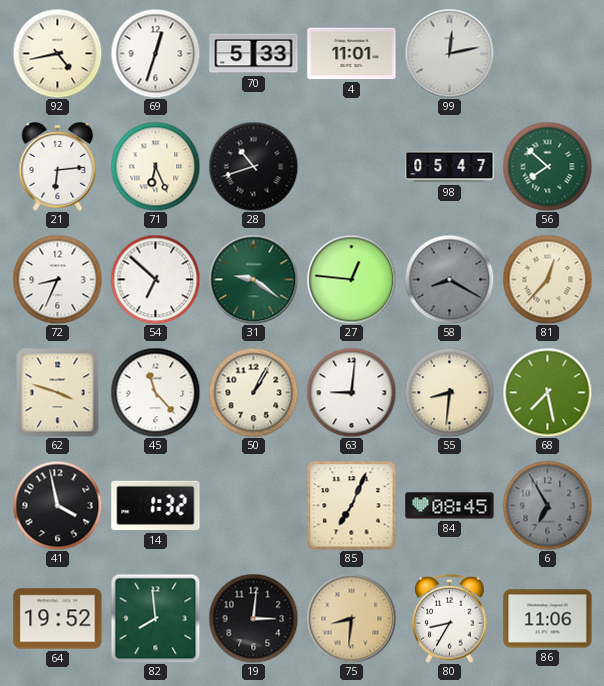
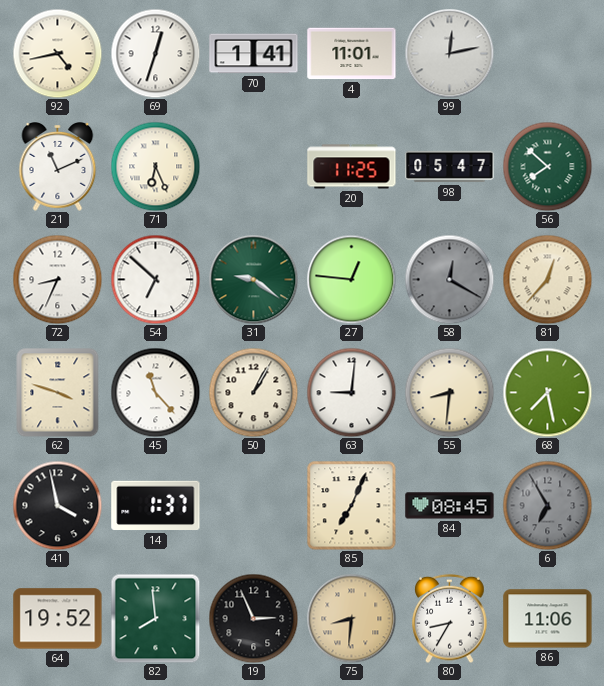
70: 5:33 -> 1:41 (254, 54)
21: 6:14 -> 11:11 (58, 167)
28: 10:42 -> none (253, 166)
20: none -> 11:25 (352, 167)
58: 8:20 -> 12:20 (449, 279)
14: 1:32 -> 1:37 (156, 506)
19: 3:01 -> 2:56 (253, 618)
